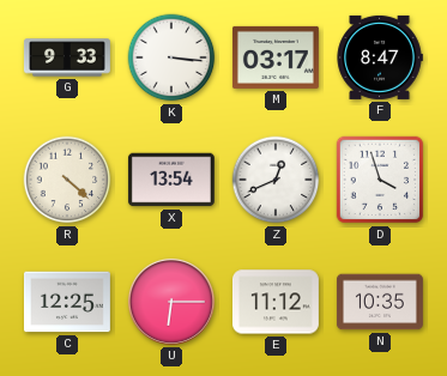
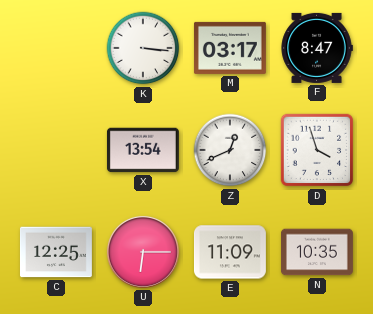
G: 9:33 -> none (67, 57)
R: 4:22 -> none (67, 180)
E: 11:12 -> 11:09 (230, 252)
